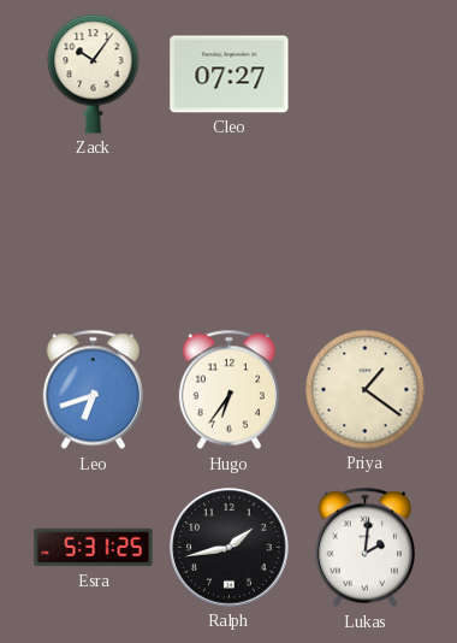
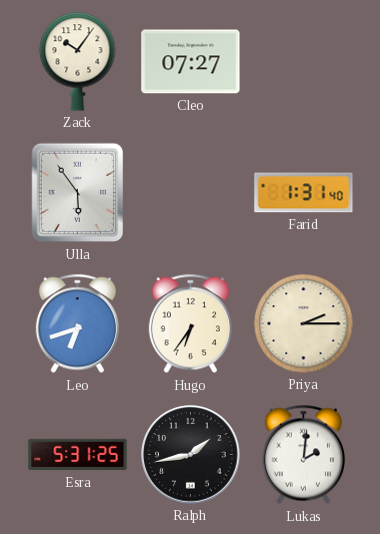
Ulla: none -> 5:54 (78, 193)
Farid: none -> 1:31 (304, 193)
Priya: 1:21 -> 2:15 (304, 324)
